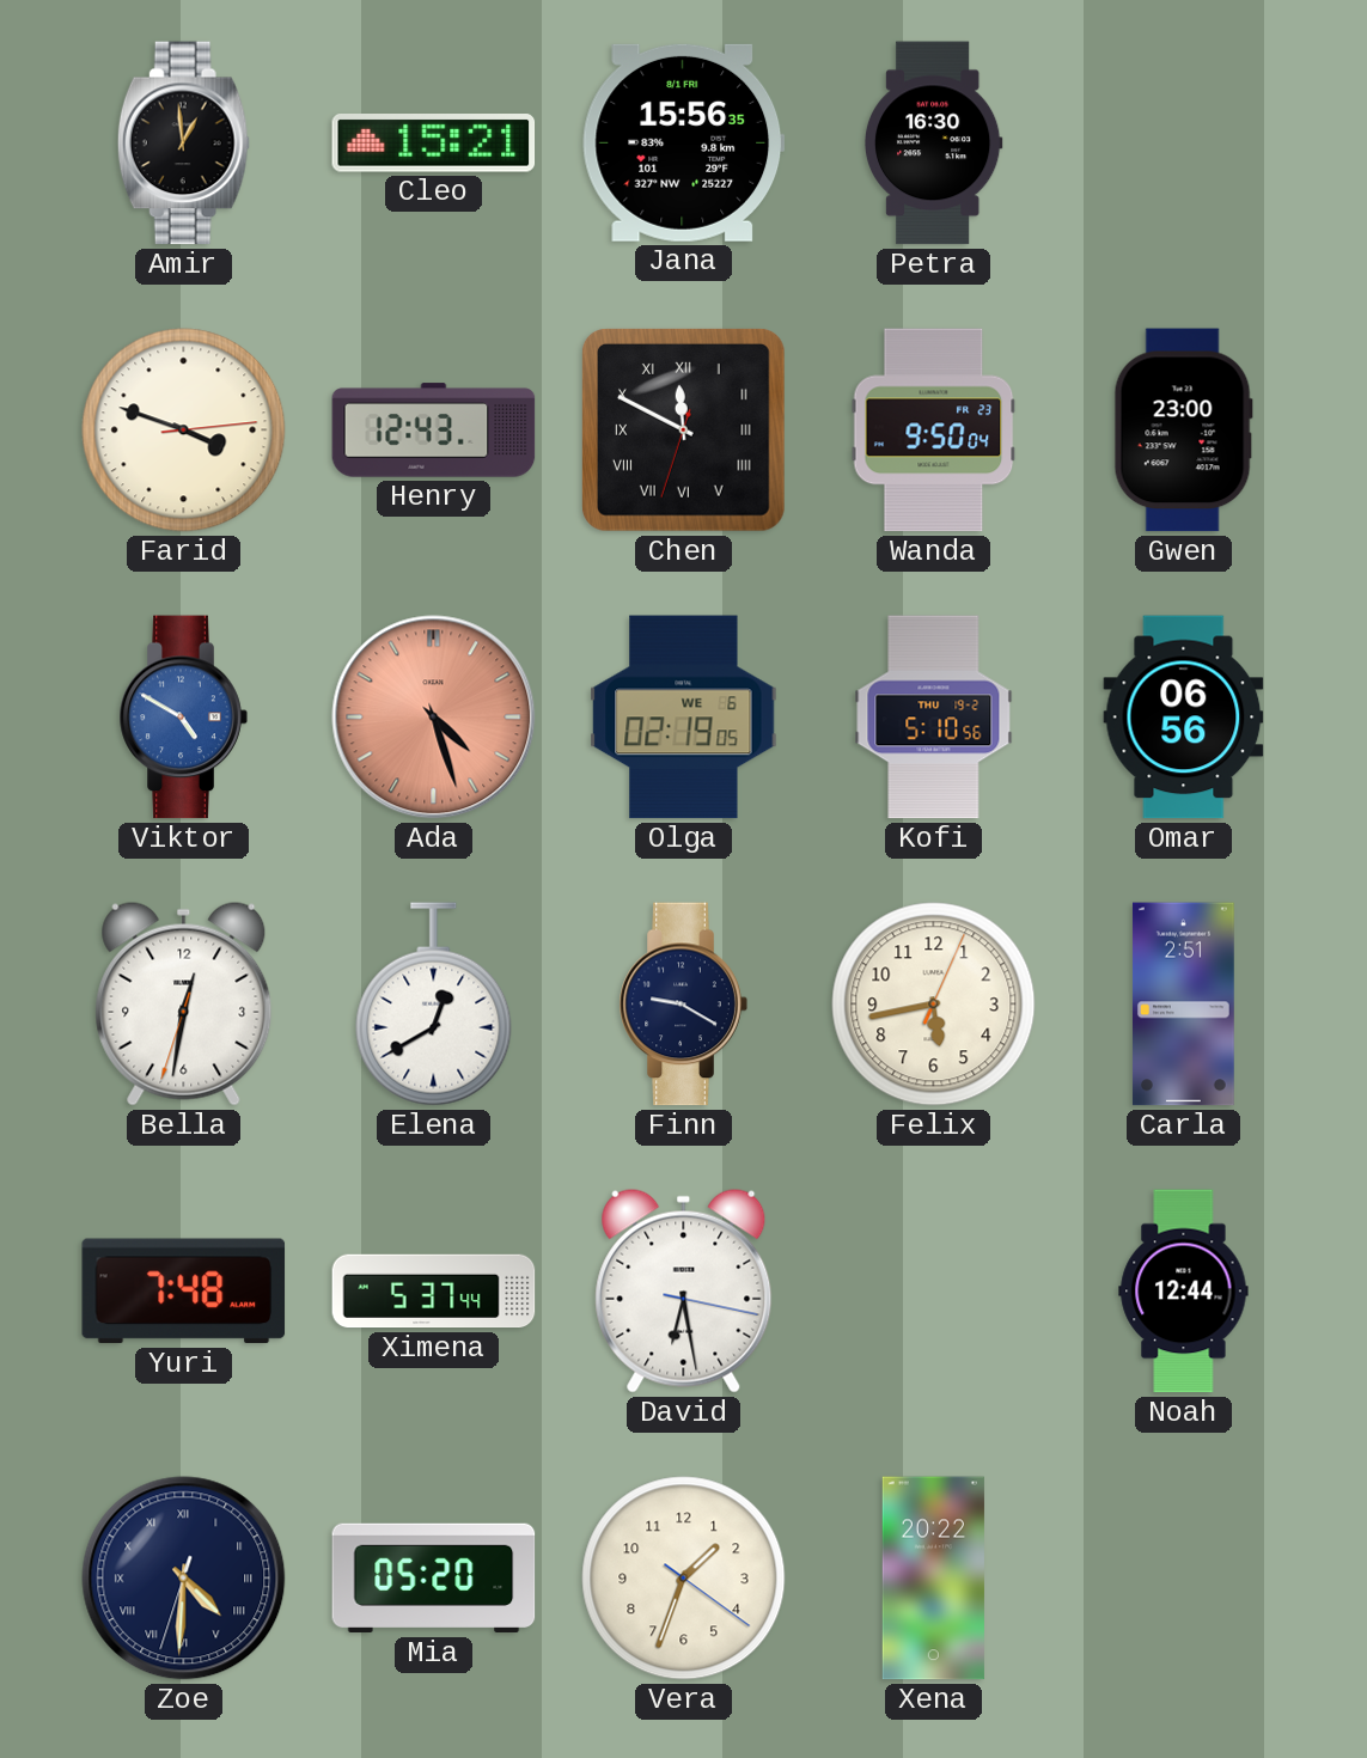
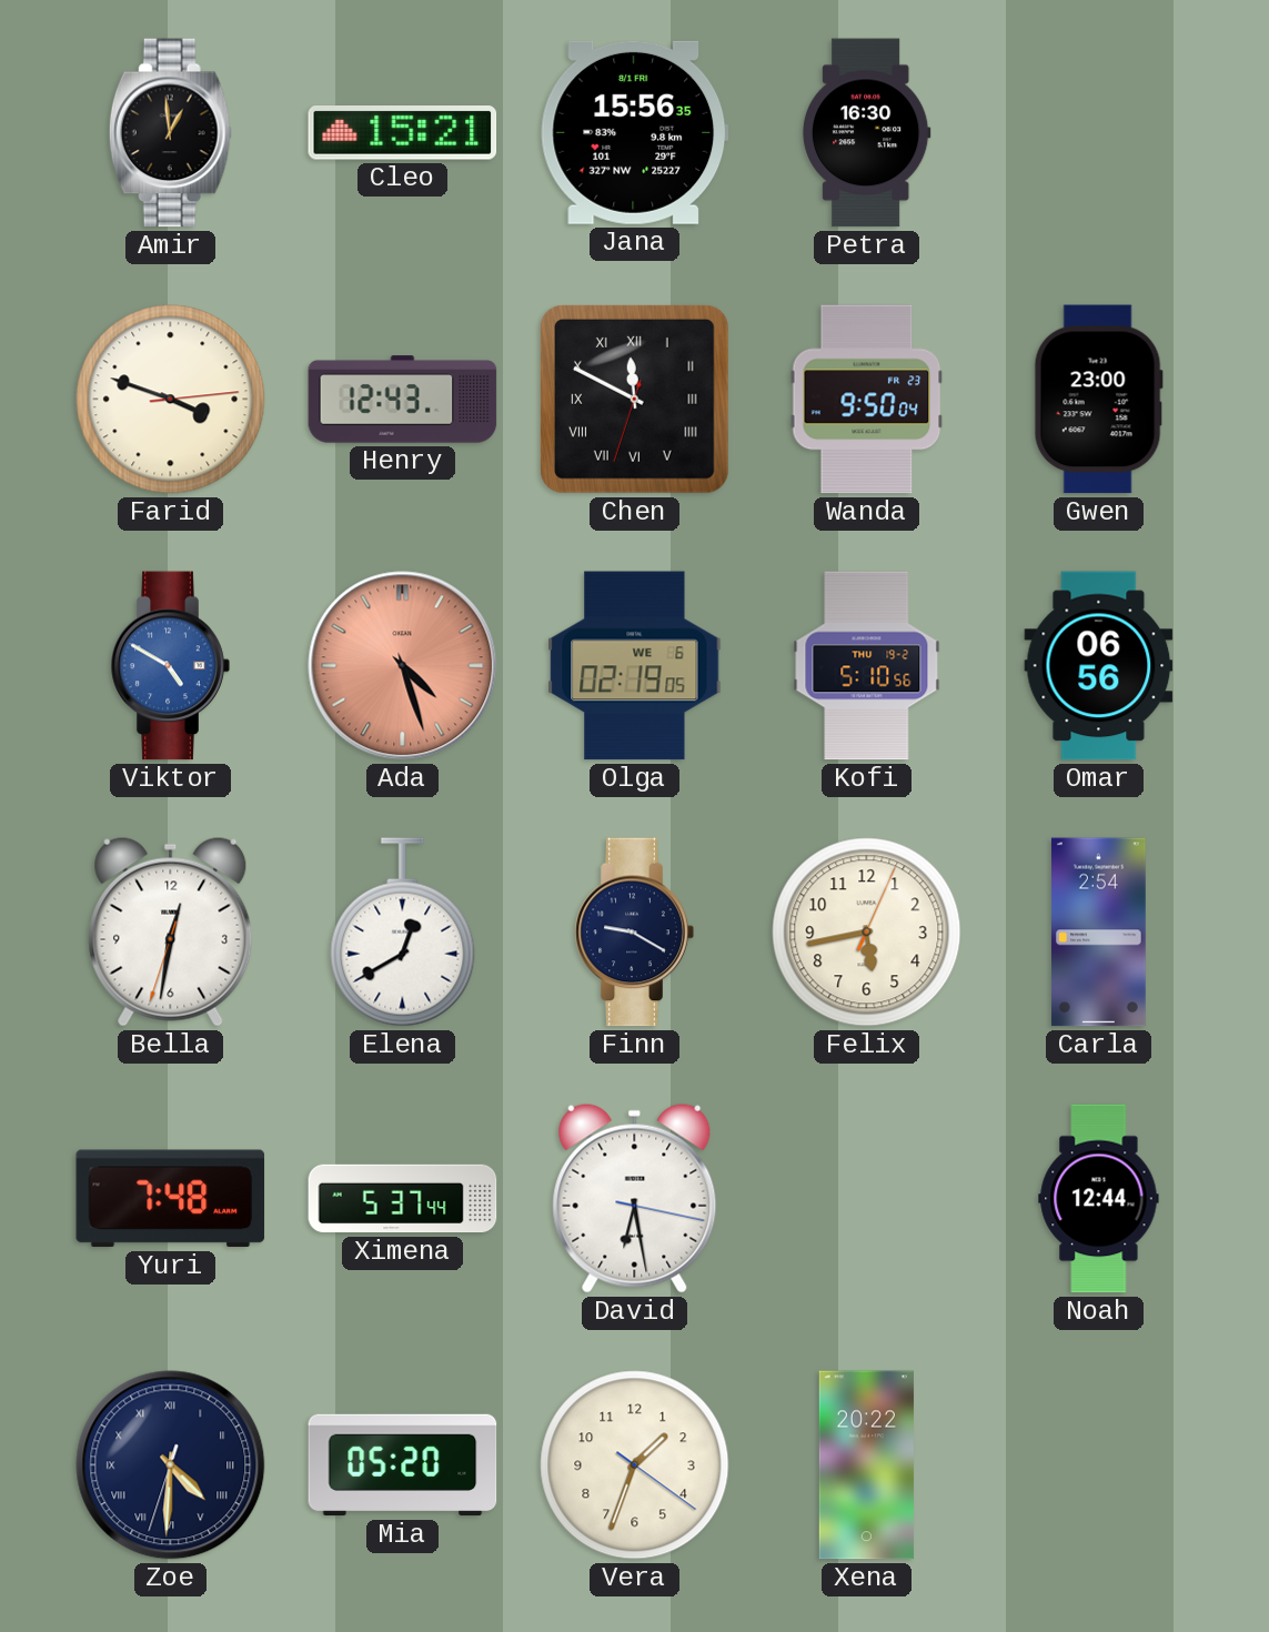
Carla: 2:51 -> 2:54 (1099, 933)
